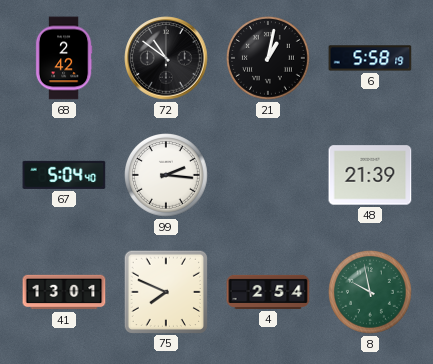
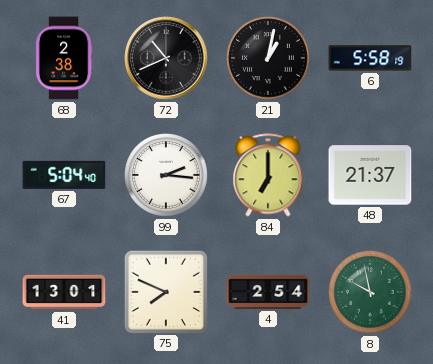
68: 2:42 -> 2:38 (64, 58)
72: 10:51 -> 10:41 (166, 58)
84: none -> 7:00 (268, 175)
48: 21:39 -> 21:37 (370, 175)
